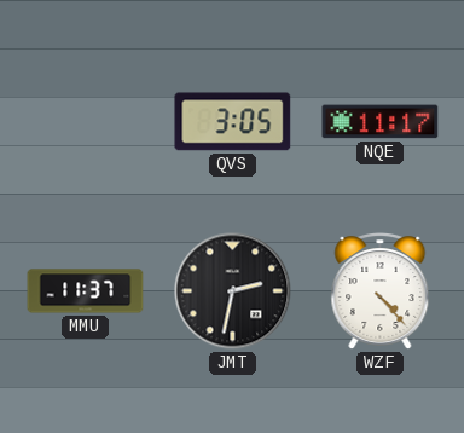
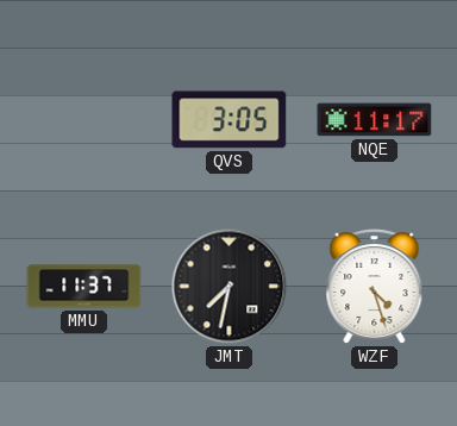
JMT: 2:32 -> 7:32 (230, 287)
WZF: 4:23 -> 4:27 (375, 287)
